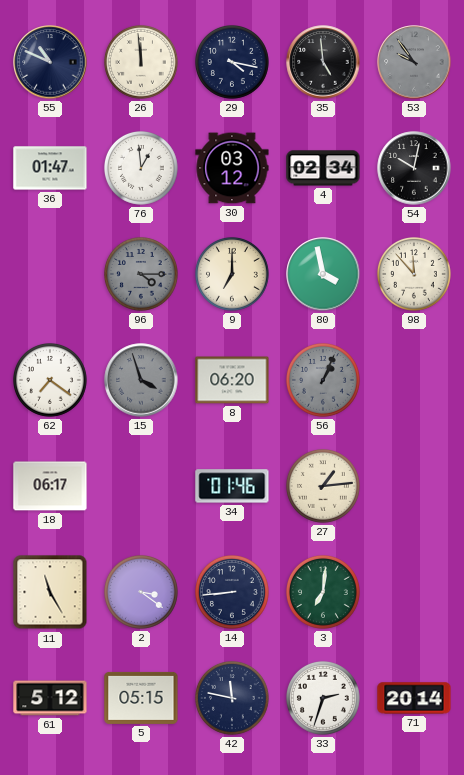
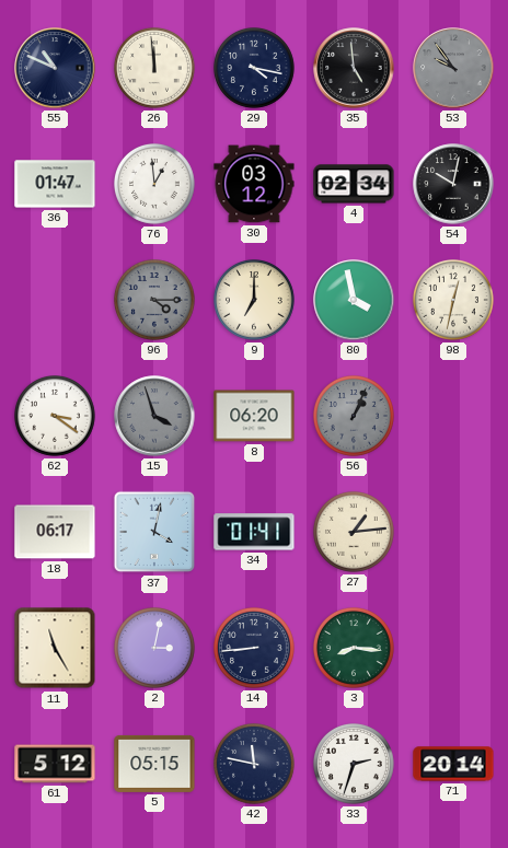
98: 11:53 -> 12:32 (454, 301)
62: 7:21 -> 3:21 (56, 417)
37: none -> 4:02 (154, 532)
34: 01:46 -> 01:41 (254, 532)
2: 3:21 -> 3:02 (155, 649)
3: 7:01 -> 8:16 (355, 649)
